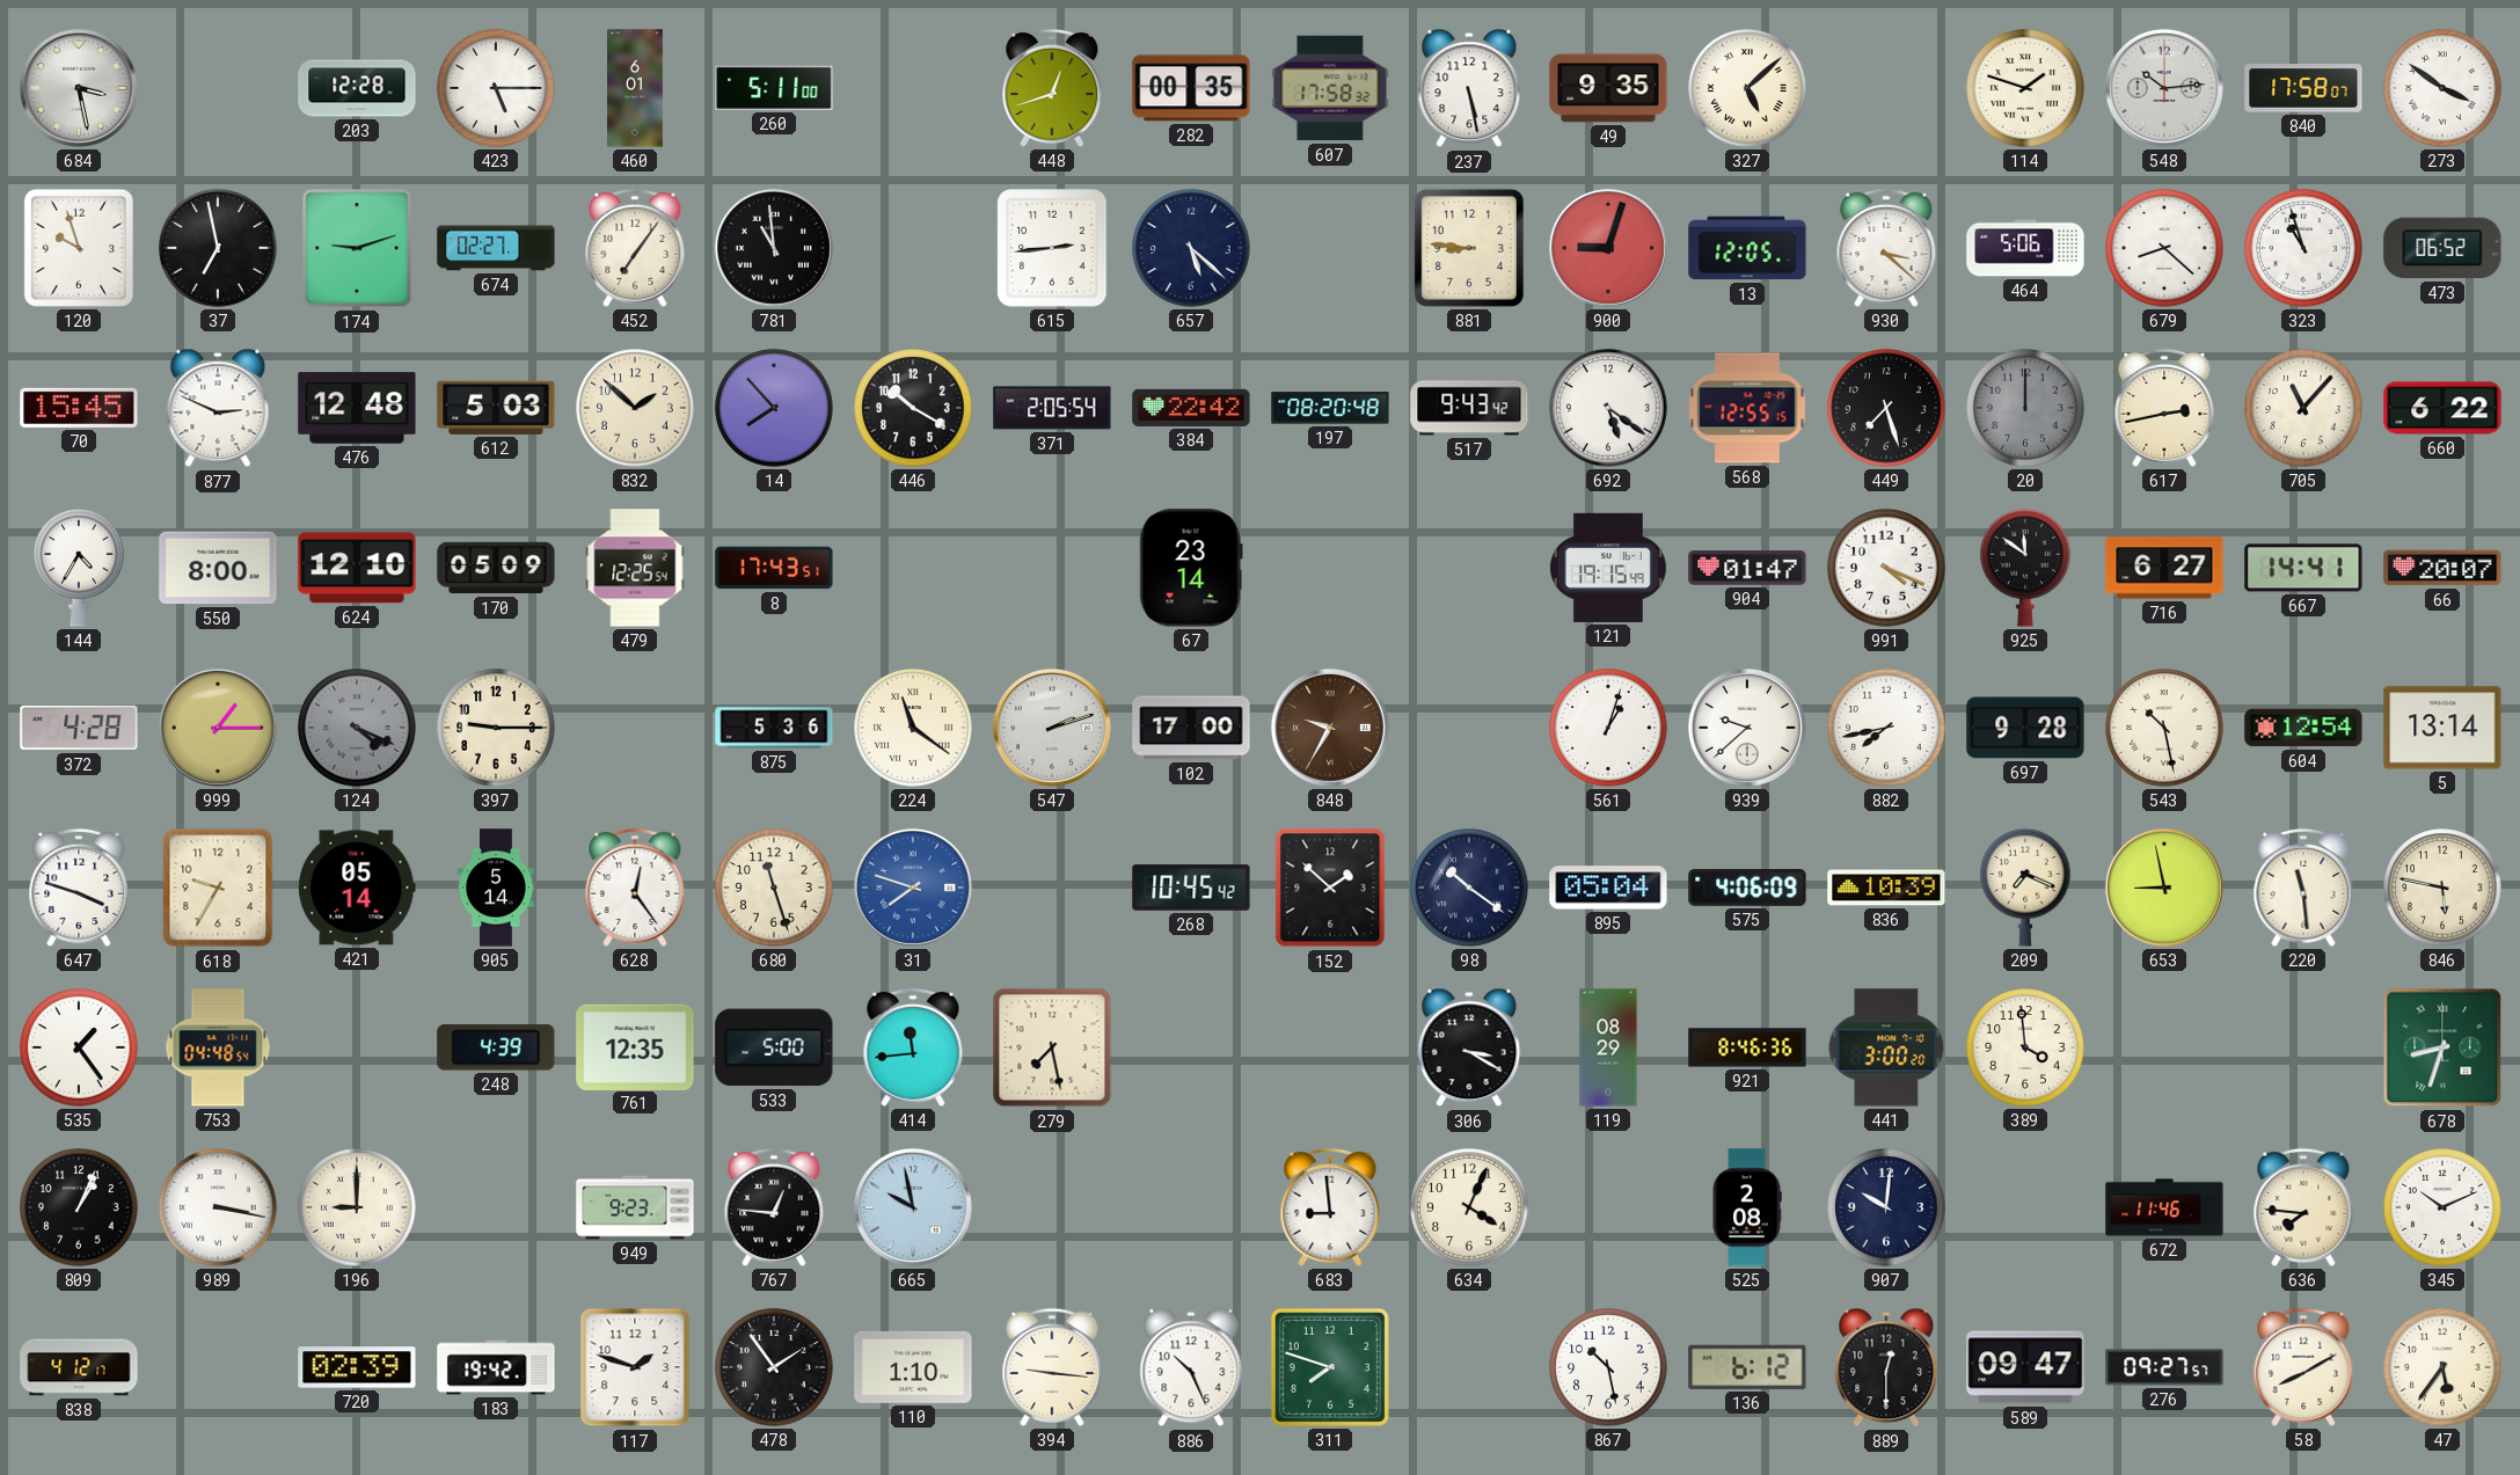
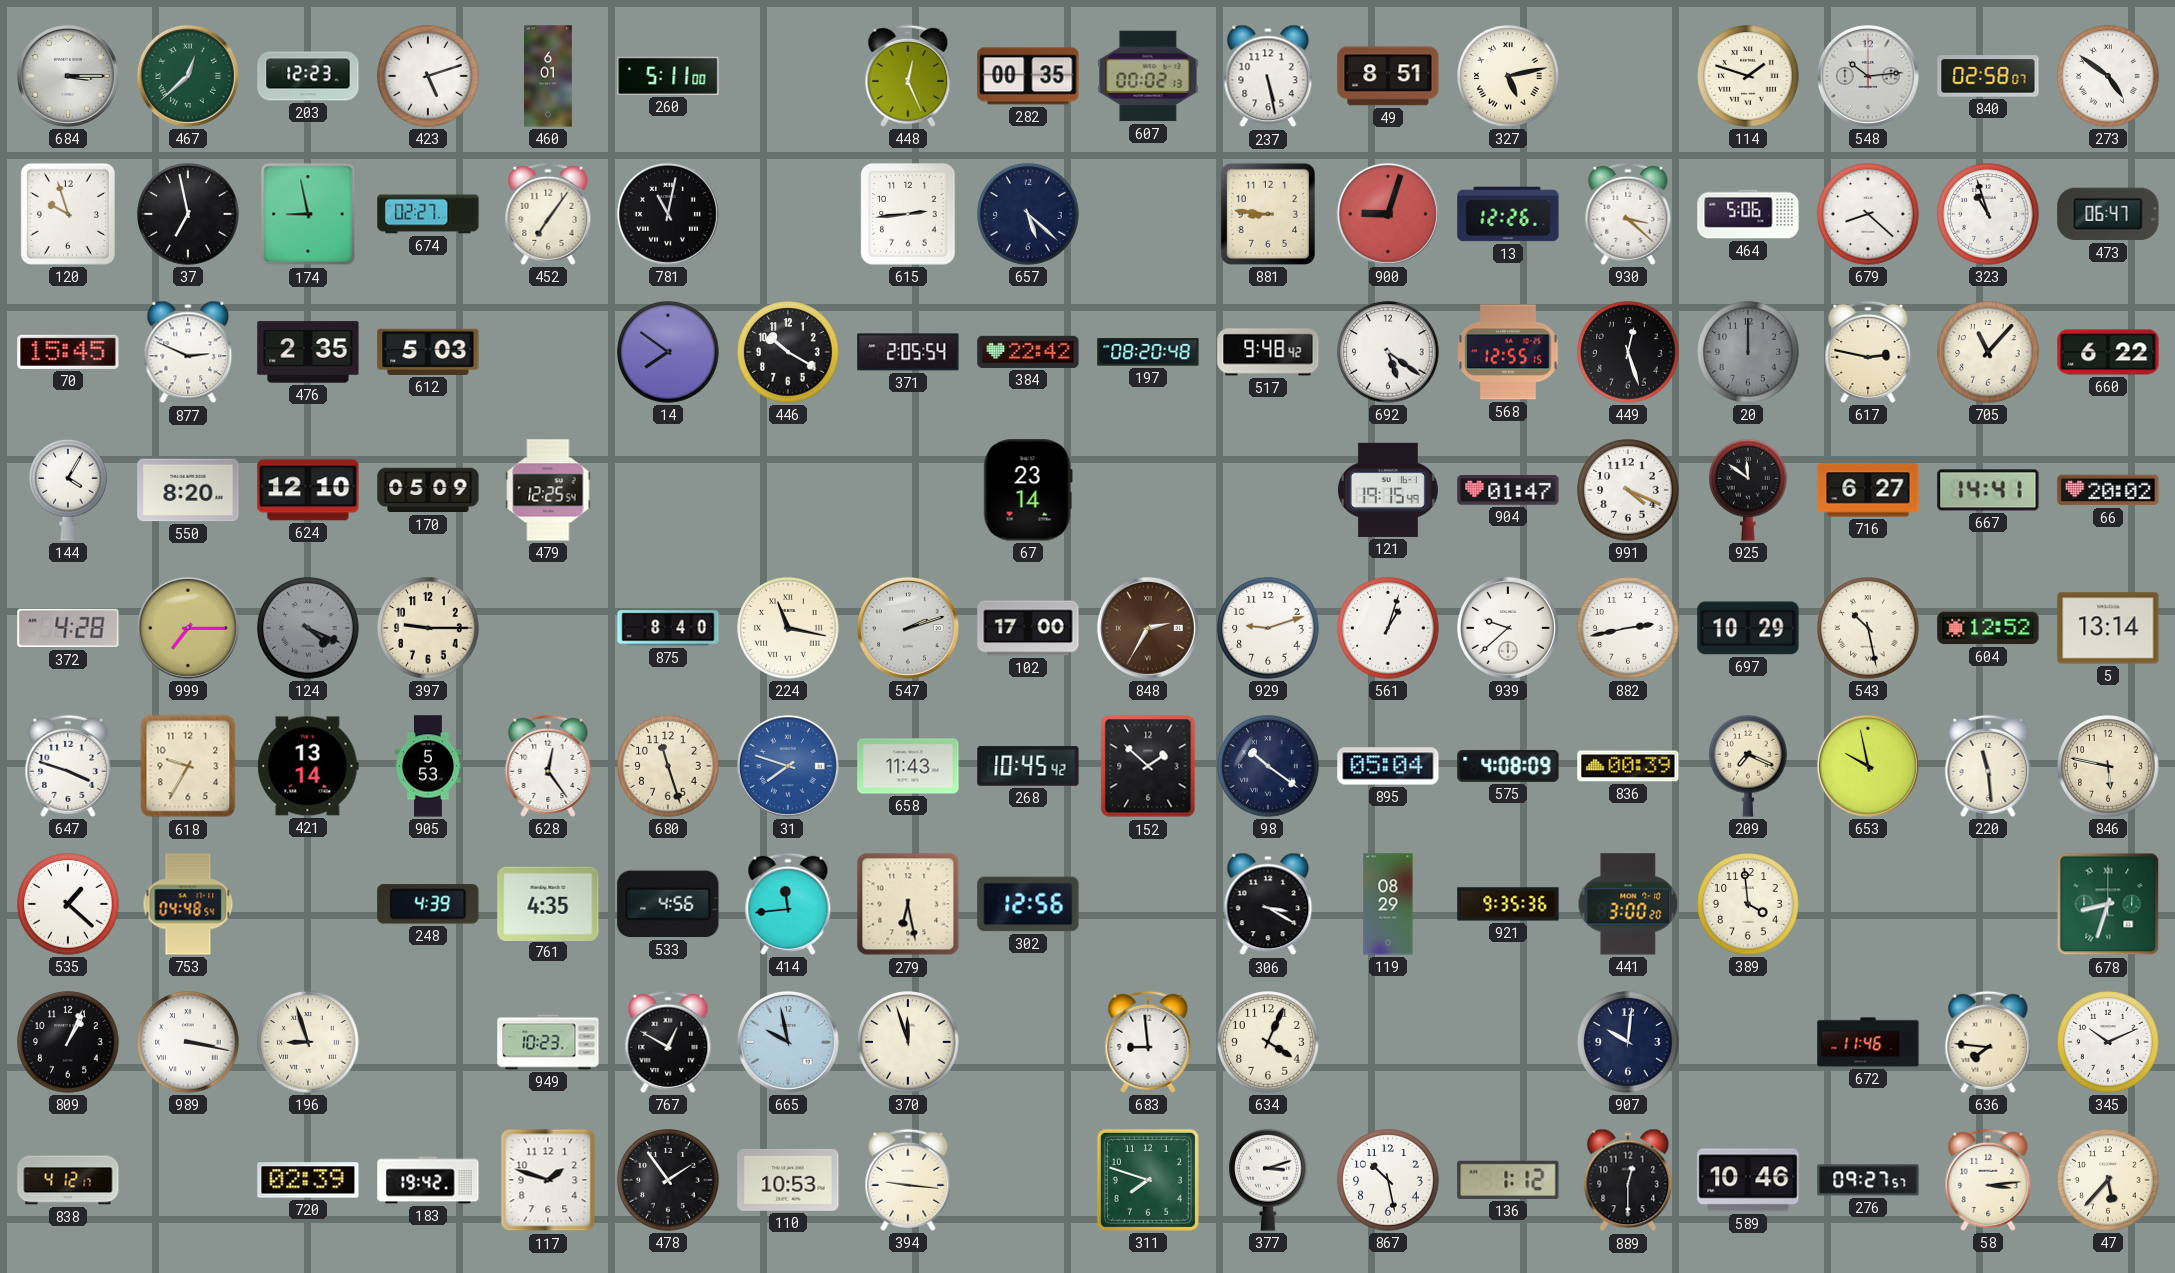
684: 3:28 -> 3:15 (68, 76)
467: none -> 12:38 (188, 76)
203: 12:28 -> 12:23 (308, 76)
423: 5:15 -> 5:12 (428, 76)
448: 12:42 -> 12:26 (908, 76)
607: 17:58 -> 00:02 (1148, 76)
49: 9:35 -> 8:51 (1388, 76)
327: 5:08 -> 5:13 (1508, 76)
840: 17:58 -> 02:58 (1988, 76)
273: 3:51 -> 4:51 (2108, 76)
174: 9:12 -> 8:58 (308, 214)
781: 10:59 -> 11:02 (668, 214)
13: 12:05 -> 12:26 (1508, 214)
473: 06:52 -> 06:47 (2108, 214)
476: 12:48 -> 2:35 (308, 352)
832: 1:52 -> none (635, 408)
14: 7:53 -> 7:51 (668, 352)
517: 9:43 -> 9:48 (1268, 352)
449: 7:27 -> 12:27 (1628, 352)
617: 2:43 -> 2:47 (1868, 352)
144: 4:35 -> 4:05 (68, 490)
550: 8:00 -> 8:20 (188, 490)
8: 17:43 -> none (774, 568)
66: 20:07 -> 20:02 (2108, 490)
999: 1:15 -> 7:15 (188, 628)
875: 5:36 -> 8:40 (668, 628)
224: 11:21 -> 11:17 (788, 628)
848: 9:35 -> 2:35 (1148, 628)
929: none -> 9:12 (1268, 628)
882: 7:43 -> 2:43 (1628, 628)
697: 9:28 -> 10:29 (1748, 628)
604: 12:54 -> 12:52 (1988, 628)
421: 05:14 -> 13:14 (308, 766)
905: 5:14 -> 5:53 (429, 766)
658: none -> 11:43 (908, 766)
575: 4:06 -> 4:08 (1508, 766)
836: 10:39 -> 00:39 (1628, 766)
653: 8:58 -> 9:58 (1868, 766)
535: 1:24 -> 1:22 (68, 904)
761: 12:35 -> 4:35 (548, 903)
533: 5:00 -> 4:56 (668, 904)
279: 7:28 -> 6:28 (908, 904)
302: none -> 12:56 (1028, 904)
921: 8:46 -> 9:35 (1508, 904)
196: 9:00 -> 8:57 (308, 1042)
949: 9:23 -> 10:23 (548, 1042)
767: 12:46 -> 12:50 (668, 1042)
370: none -> 11:57 (908, 1042)
525: 2:08 -> none (1747, 1207)
110: 1:10 -> 10:53 (788, 1180)
886: 10:26 -> none (1191, 1367)
377: none -> 3:12 (1268, 1180)
136: 6:12 -> 1:12 (1508, 1180)
589: 09:47 -> 10:46 (1748, 1180)
58: 8:10 -> 3:14 (1988, 1180)
47: 5:36 -> 5:37 (2108, 1180)
